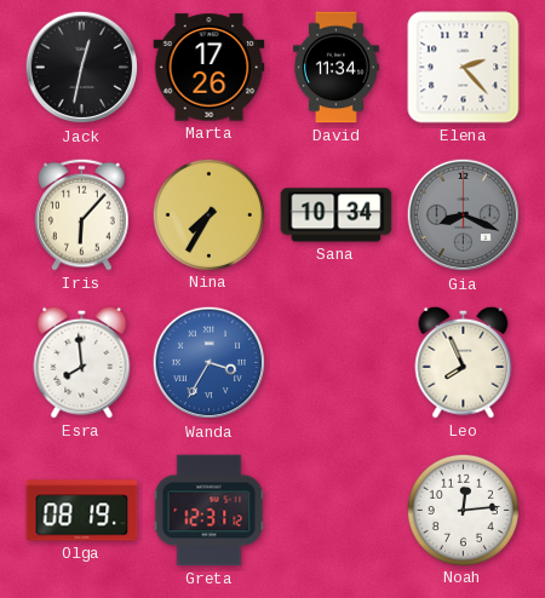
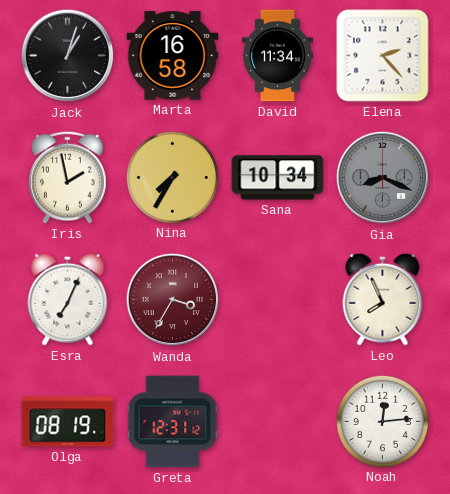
Jack: 12:32 -> 1:03 (68, 56)
Marta: 17:26 -> 16:58 (173, 56)
Iris: 6:07 -> 1:58 (68, 177)
Esra: 7:59 -> 7:04 (68, 299)
Wanda dial: blue -> burgundy (173, 300)
